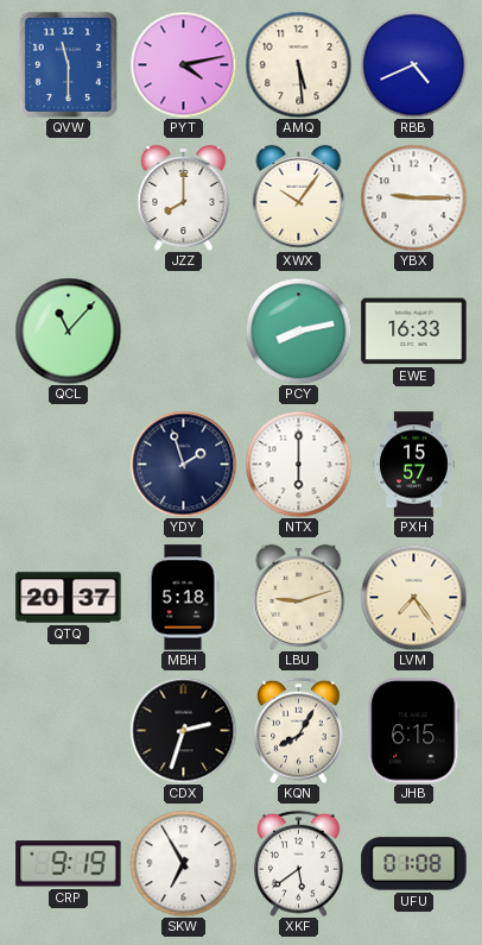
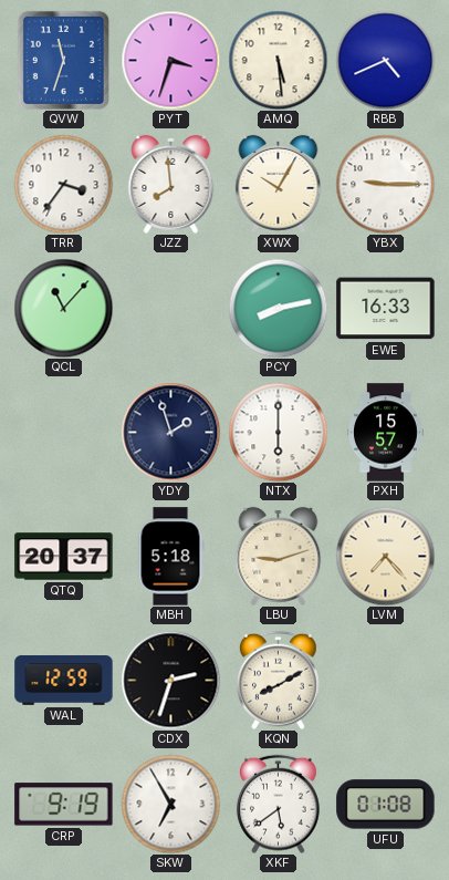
QVW: 11:30 -> 11:33 (63, 60)
PYT: 4:13 -> 3:33 (170, 60)
TRR: none -> 3:36 (63, 184)
JZZ: 8:00 -> 7:59 (171, 184)
XWX: 10:06 -> 10:05 (279, 184)
LVM: 7:24 -> 7:23 (385, 556)
WAL: none -> 12:59 (64, 681)
KQN: 8:05 -> 8:10 (279, 680)
JHB: 6:15 -> none (414, 731)
